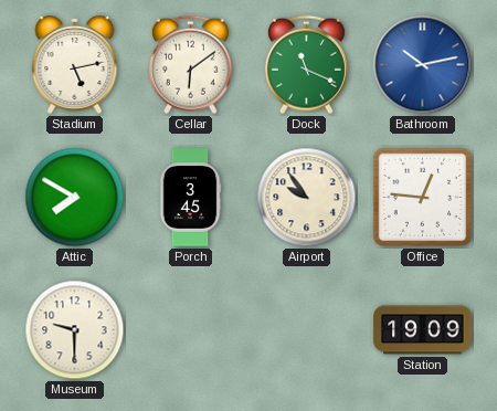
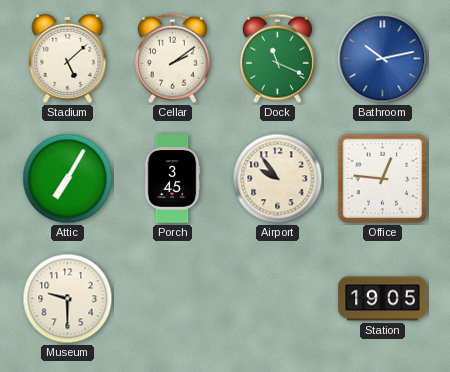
Stadium: 5:13 -> 5:08 (68, 58)
Cellar: 6:09 -> 2:09 (172, 59)
Attic: 7:50 -> 7:05 (68, 179)
Station: 19:09 -> 19:05 (383, 299)
